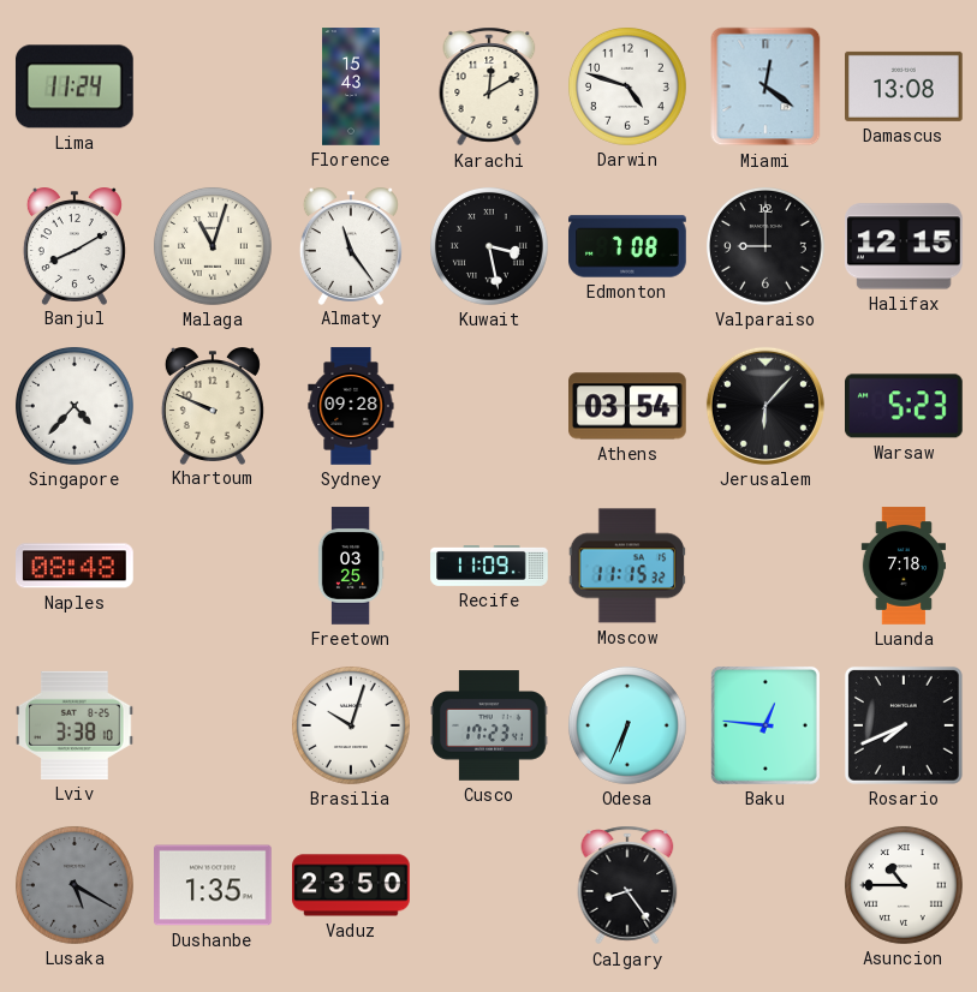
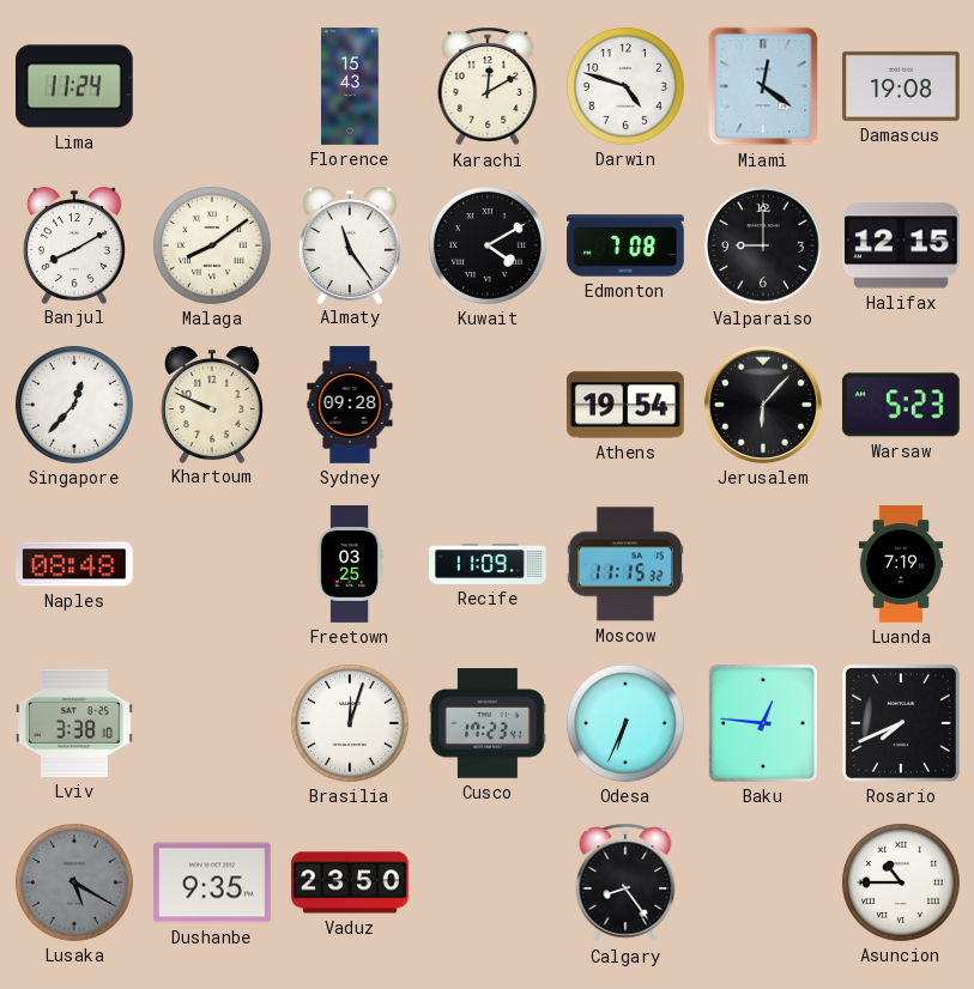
Damascus: 13:08 -> 19:08 (902, 86)
Malaga: 11:03 -> 8:09 (212, 245)
Kuwait: 3:28 -> 4:10 (488, 245)
Singapore: 4:37 -> 12:37 (74, 405)
Athens: 03:54 -> 19:54 (627, 405)
Luanda: 7:18 -> 7:19 (900, 564)
Brasilia: 10:03 -> 12:03 (350, 723)
Dushanbe: 1:35 -> 9:35 (213, 882)
